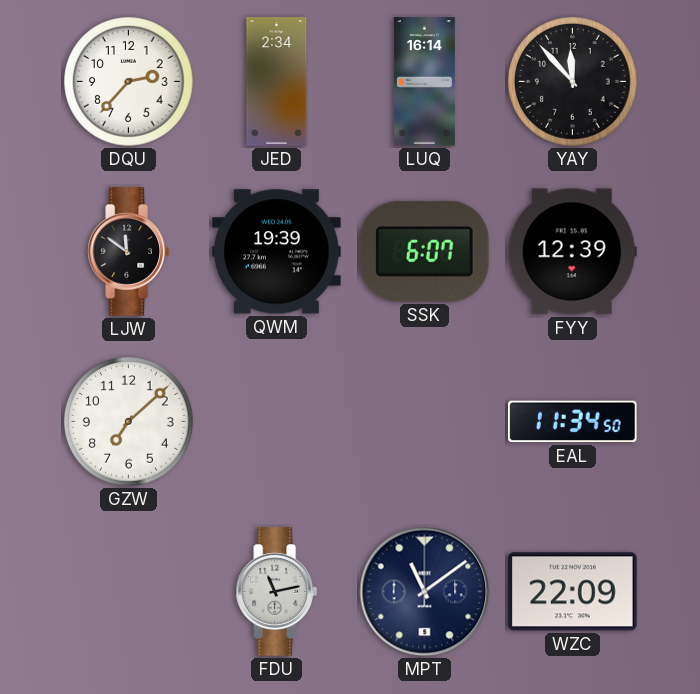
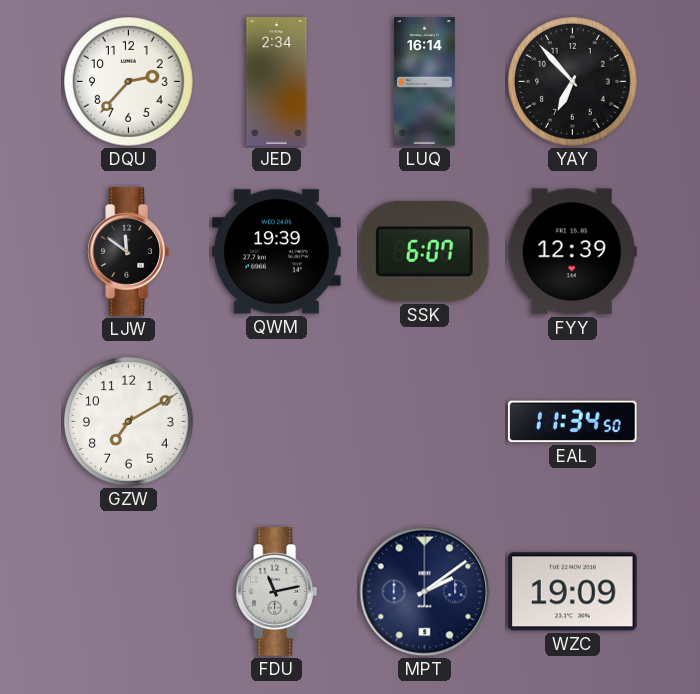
YAY: 11:53 -> 6:53 (573, 82)
GZW: 7:08 -> 7:10 (129, 422)
MPT: 11:09 -> 2:09 (425, 592)
WZC: 22:09 -> 19:09 (573, 592)
